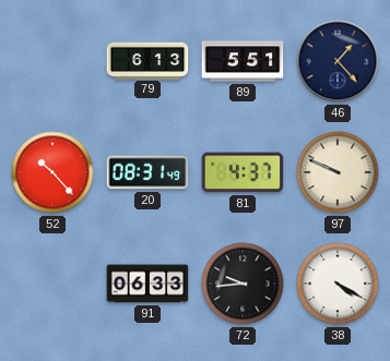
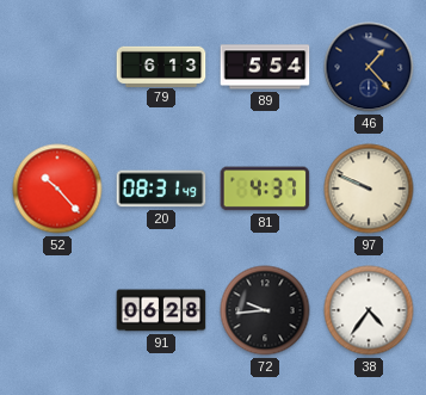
89: 5:51 -> 5:54 (265, 67)
91: 06:33 -> 06:28 (161, 310)
38: 4:20 -> 4:36 (369, 310)
